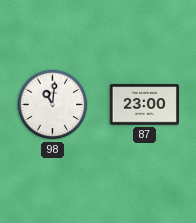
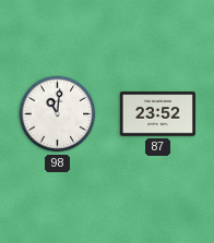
87: 23:00 -> 23:52 (157, 114)
